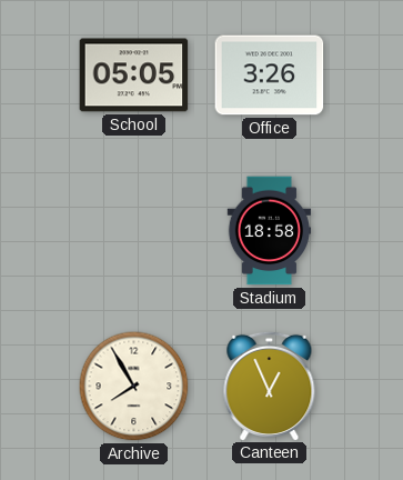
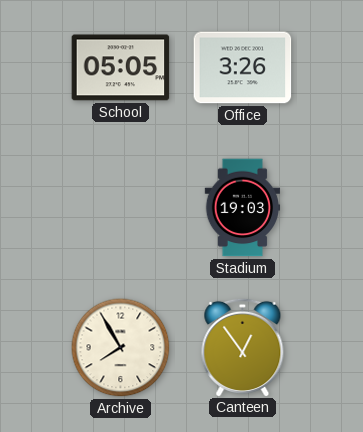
Stadium: 18:58 -> 19:03 (243, 208)
Canteen: 12:56 -> 12:54 (243, 347)
